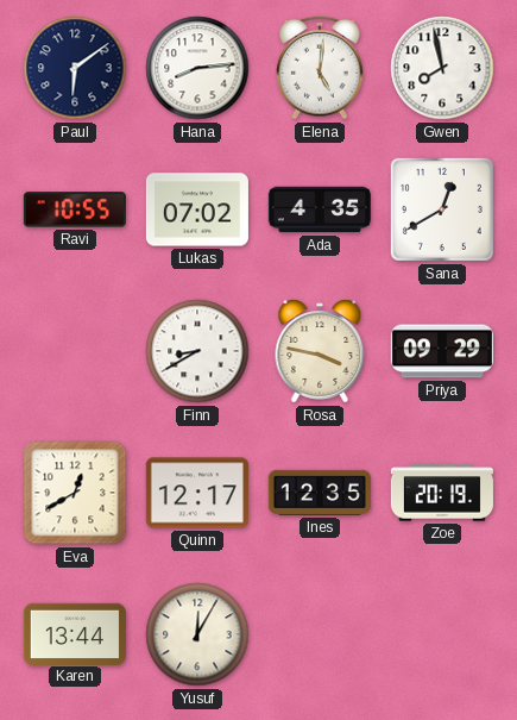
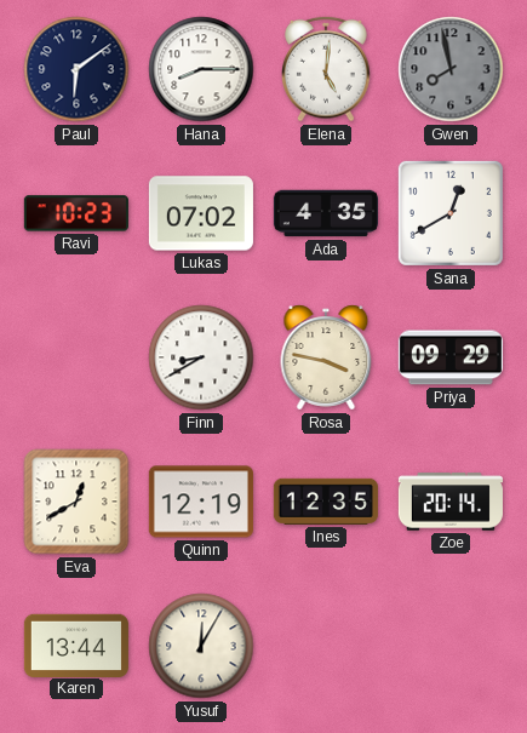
Hana: 8:14 -> 8:15 (201, 69)
Gwen dial: white -> grey (451, 69)
Ravi: 10:55 -> 10:23 (76, 213)
Quinn: 12:17 -> 12:19 (201, 502)
Zoe: 20:19 -> 20:14 (451, 502)
